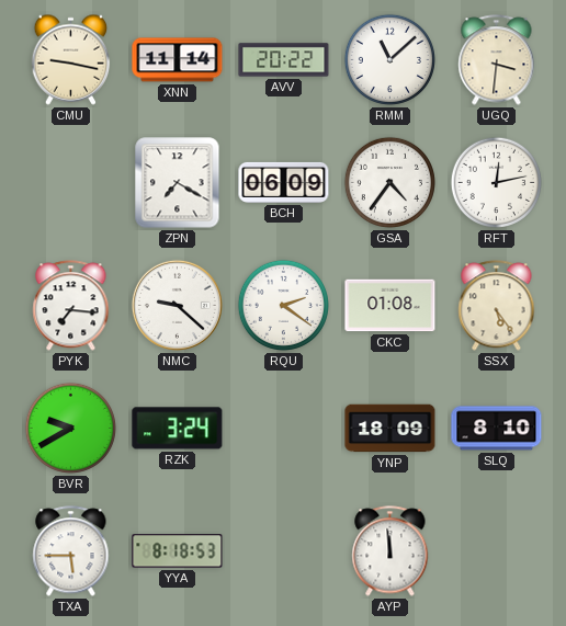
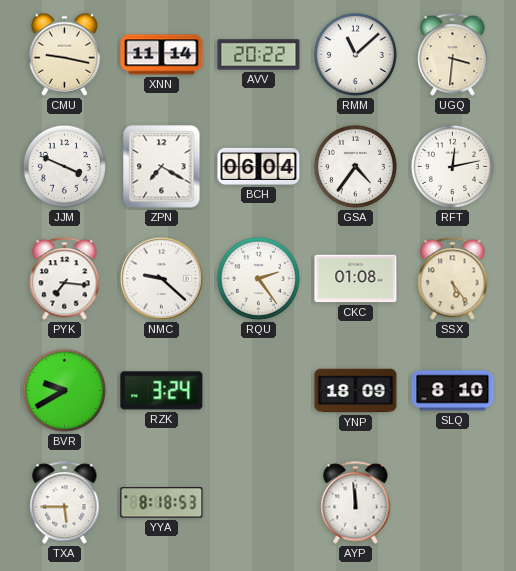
JJM: none -> 3:49 (64, 166)
BCH: 06:09 -> 06:04 (259, 166)
RQU: 2:21 -> 2:24 (258, 278)
